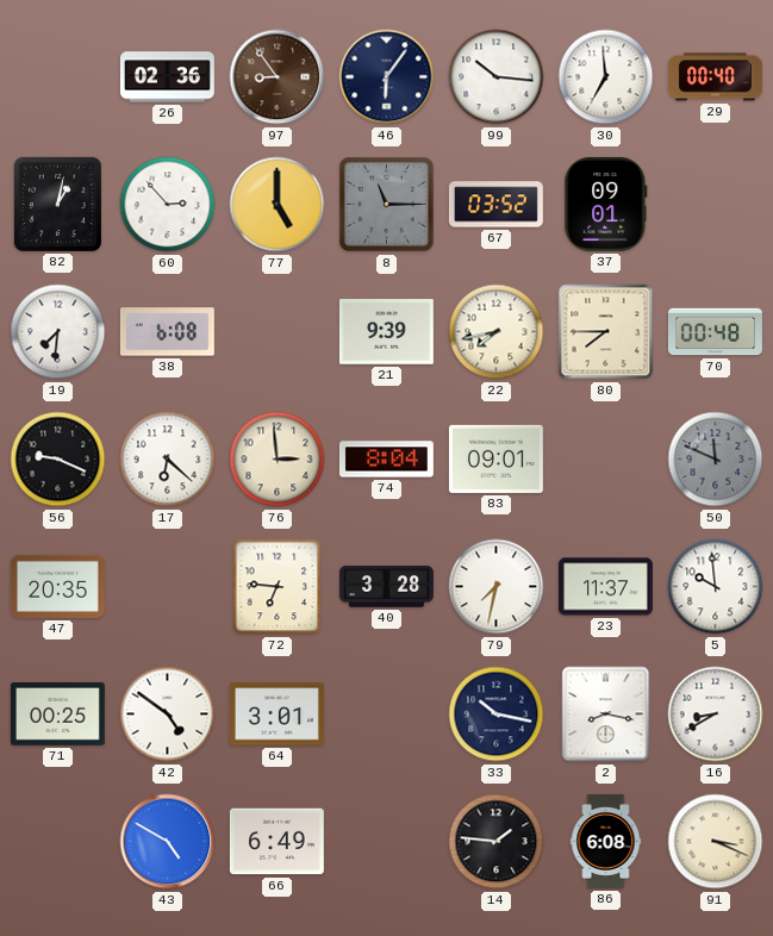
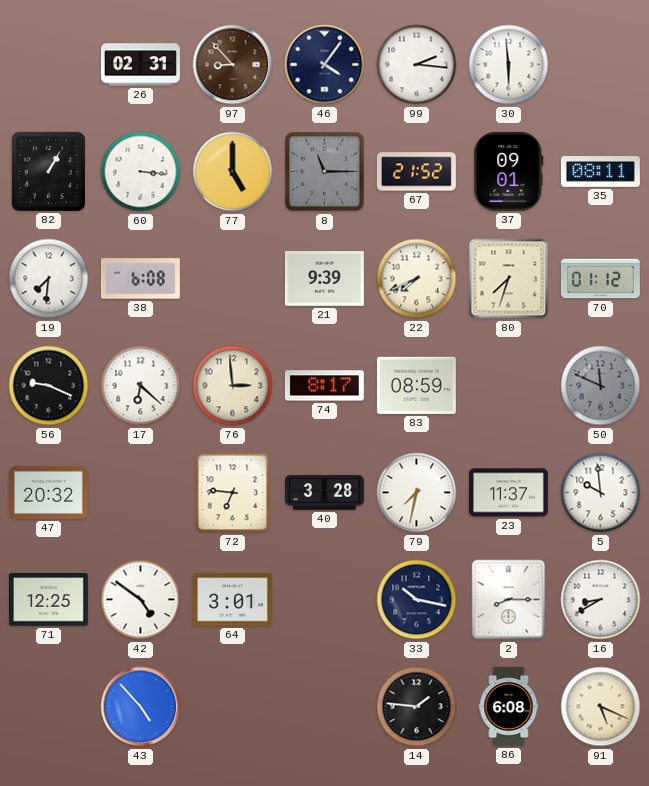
26: 02:36 -> 02:31 (140, 65)
97: 8:54 -> 8:53 (233, 65)
46: 6:06 -> 4:06 (325, 65)
99: 10:16 -> 2:16 (417, 65)
30: 6:59 -> 5:59 (509, 65)
29: 00:40 -> none (715, 77)
82: 1:02 -> 1:05 (48, 171)
60: 2:53 -> 3:16 (141, 172)
67: 03:52 -> 21:52 (416, 172)
35: none -> 08:11 (600, 172)
22: 7:43 -> 7:41 (417, 279)
80: 7:45 -> 7:33 (509, 279)
70: 00:48 -> 01:12 (600, 279)
74: 8:04 -> 8:17 (324, 386)
83: 09:01 -> 08:59 (416, 385)
47: 20:35 -> 20:32 (48, 492)
71: 00:25 -> 12:25 (48, 600)
2: 8:17 -> 8:15 (509, 600)
43: 4:50 -> 4:53 (141, 707)
66: 6:49 -> none (276, 842)
91: 3:19 -> 5:19 (601, 707)
